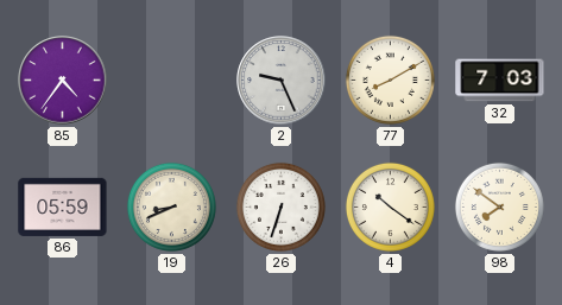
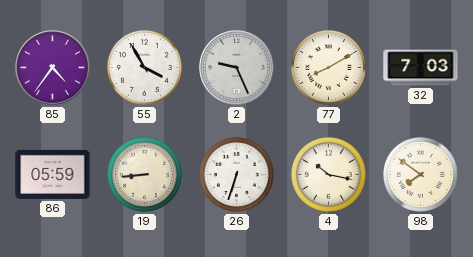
55: none -> 3:55 (144, 67)
19: 8:41 -> 8:44 (144, 174)
4: 10:21 -> 10:17 (328, 174)
